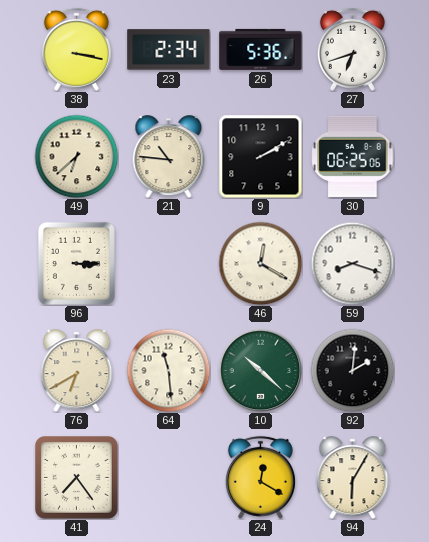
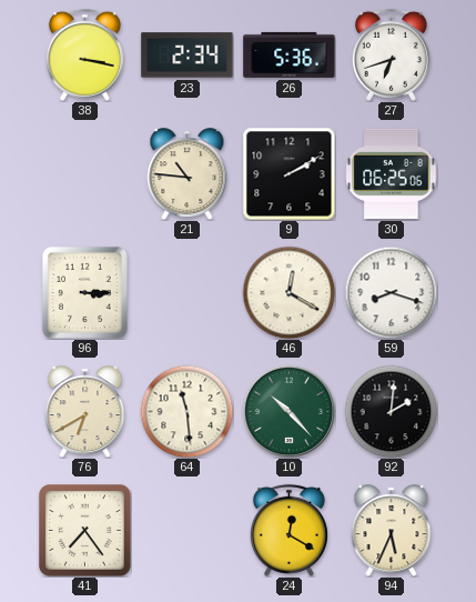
49: 6:38 -> none (76, 156)
10: 10:22 -> 10:23 (288, 411)
94: 6:05 -> 5:34 (392, 531)
